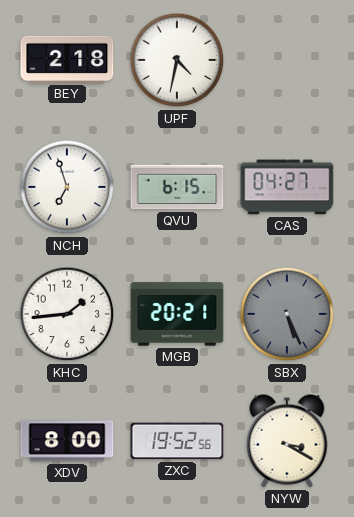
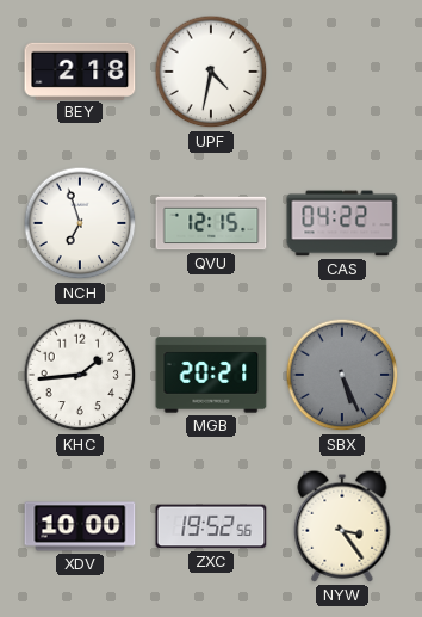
QVU: 6:15 -> 12:15 (211, 223)
CAS: 04:27 -> 04:22 (342, 223)
XDV: 8:00 -> 10:00 (80, 526)
NYW: 3:20 -> 3:24 (342, 526)
